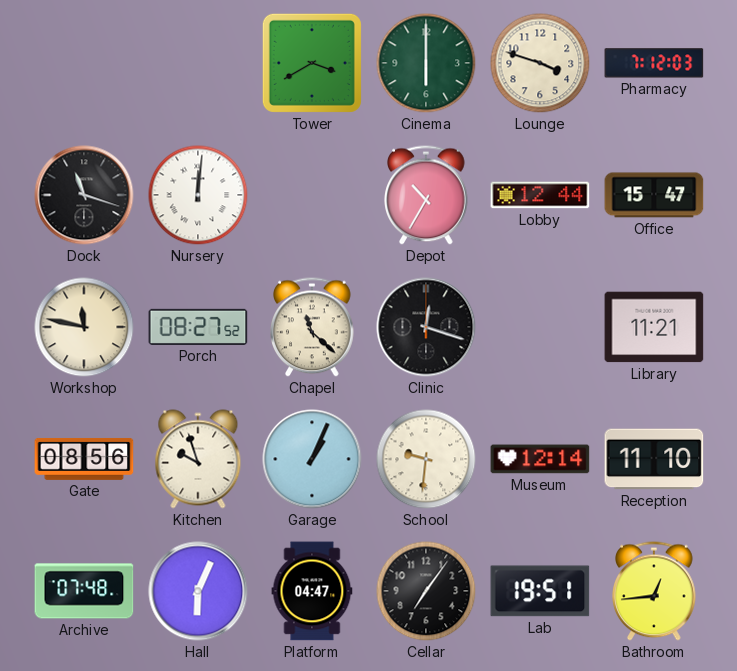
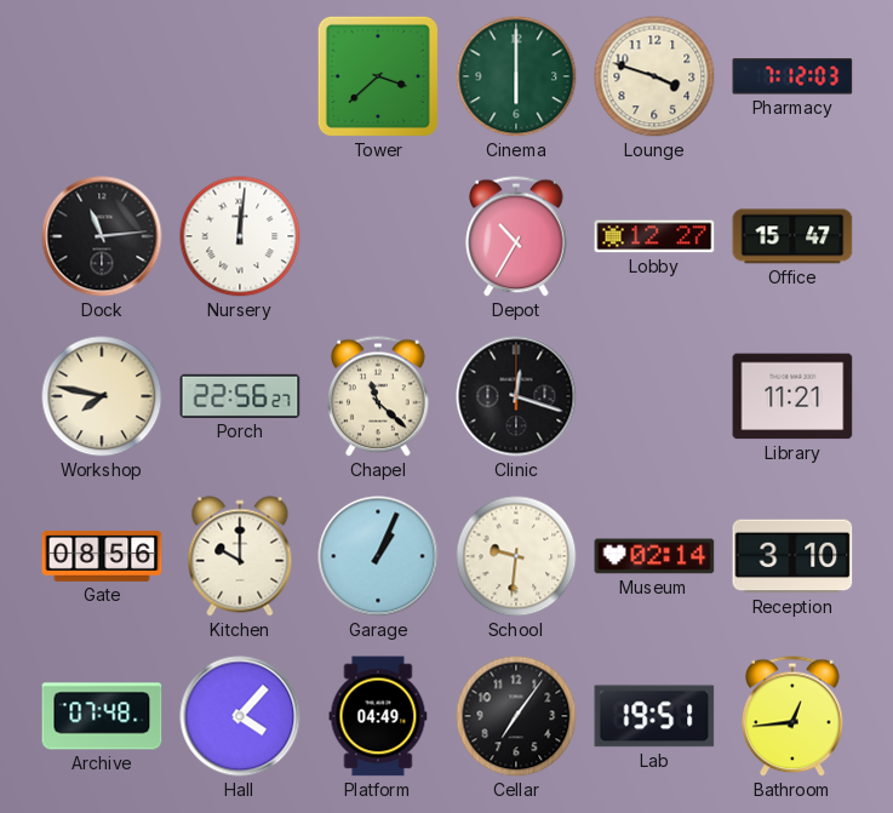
Tower: 3:40 -> 3:38 (378, 76)
Dock: 11:18 -> 11:14 (102, 236)
Lobby: 12:44 -> 12:27 (654, 236)
Workshop: 11:47 -> 7:47 (102, 396)
Porch: 08:27 -> 22:56 (240, 396)
Kitchen: 9:57 -> 10:00 (240, 556)
Museum: 12:14 -> 02:14 (654, 556)
Reception: 11:10 -> 3:10 (792, 556)
Hall: 6:04 -> 4:07 (240, 716)
Platform: 04:47 -> 04:49 (378, 716)
